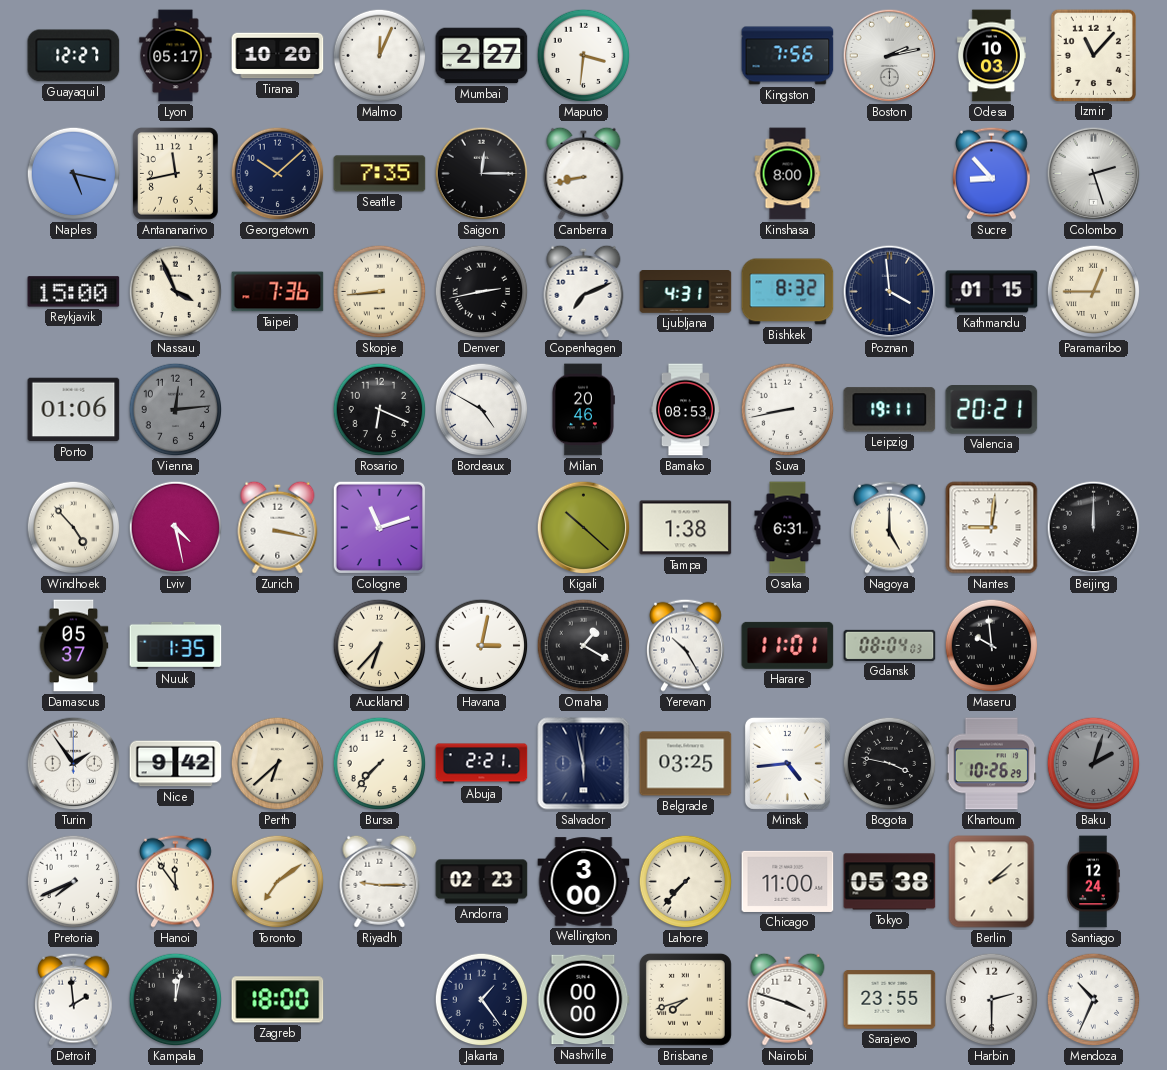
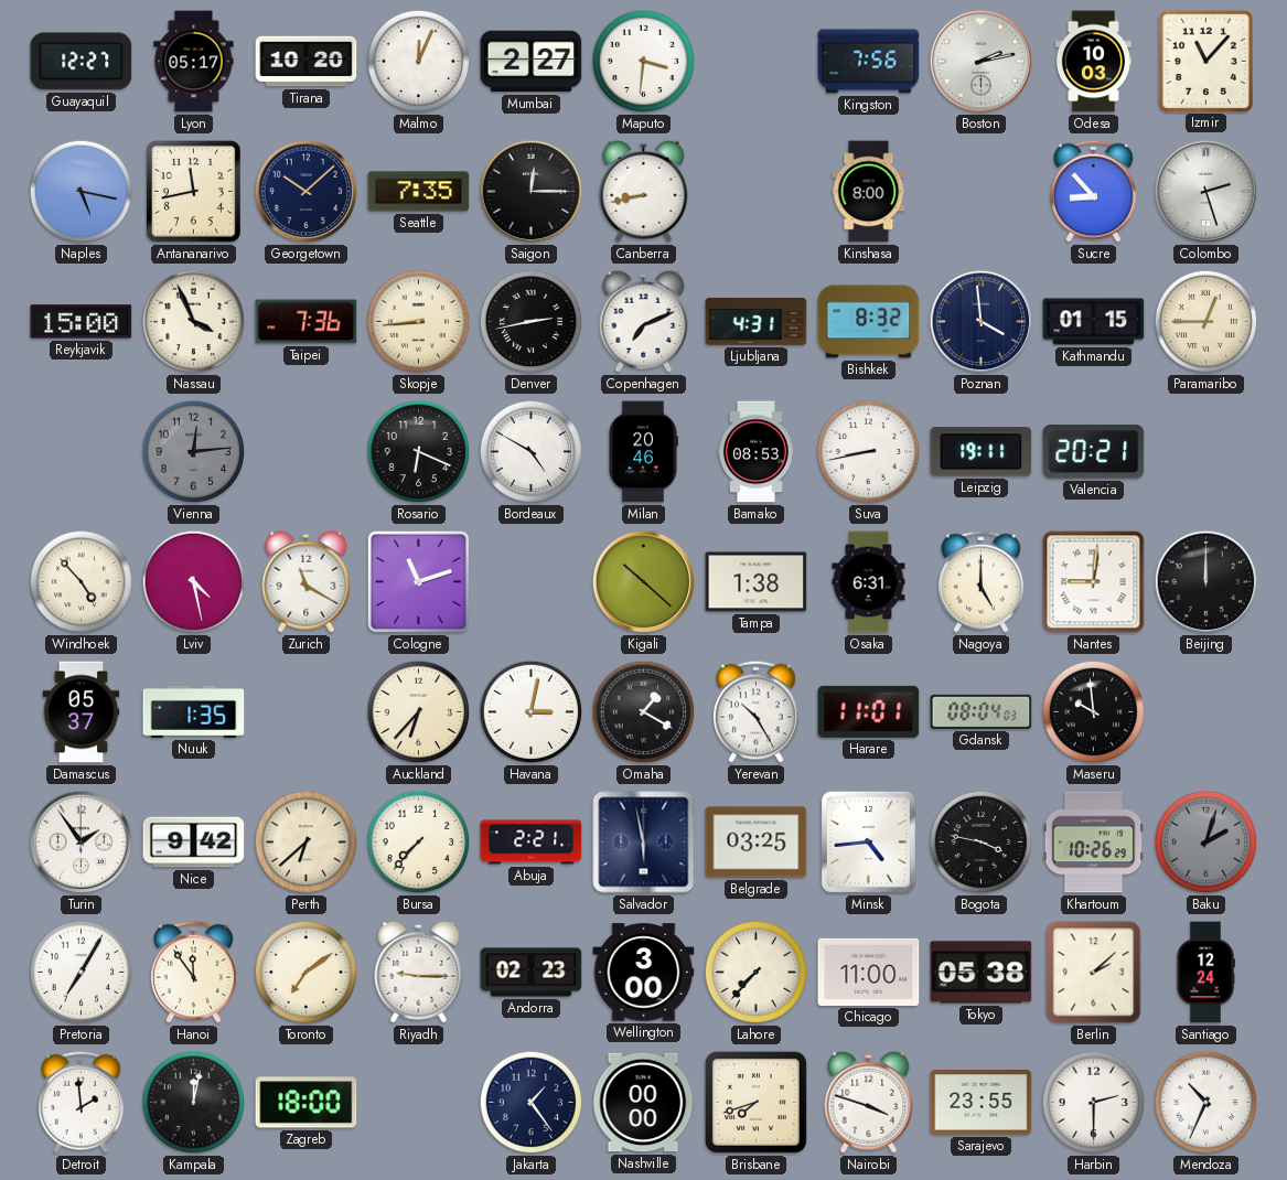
Porto: 01:06 -> none (74, 410)
Zurich: 3:17 -> 11:20 (307, 581)
Pretoria: 7:41 -> 7:05 (82, 973)
